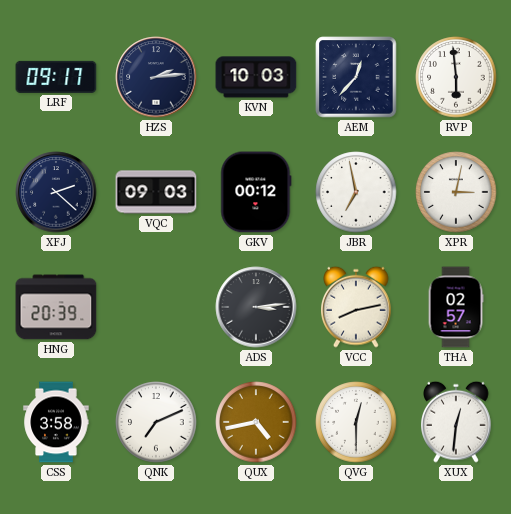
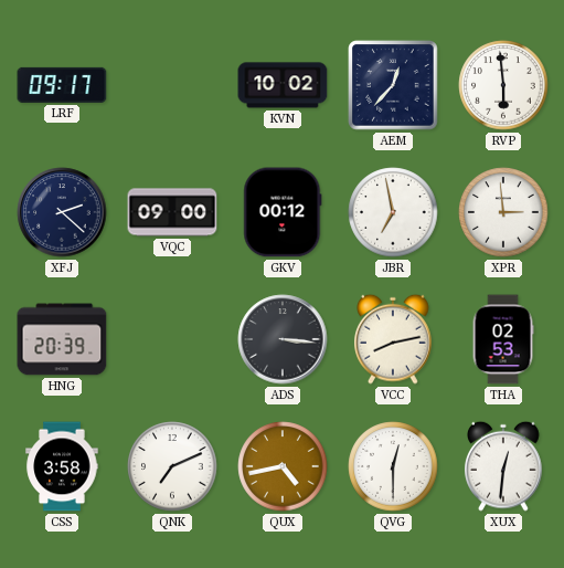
HZS: 2:14 -> none (156, 77)
KVN: 10:03 -> 10:02 (283, 85)
VQC: 09:03 -> 09:00 (172, 212)
XPR: 3:02 -> 2:59 (503, 212)
ADS: 3:14 -> 3:16 (283, 339)
THA: 02:57 -> 02:53 (503, 339)
